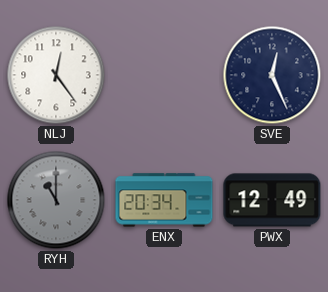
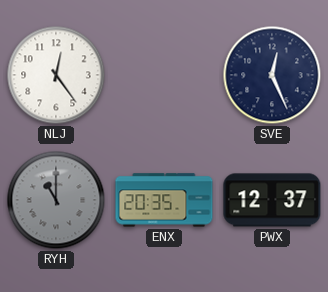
ENX: 20:34 -> 20:35 (164, 200)
PWX: 12:49 -> 12:37 (272, 200)
